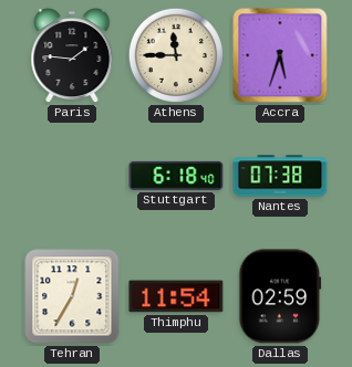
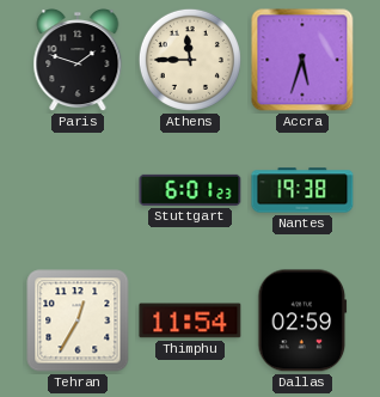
Paris: 1:46 -> 1:48 (78, 61)
Stuttgart: 6:18 -> 6:01 (190, 190)
Nantes: 07:38 -> 19:38 (302, 190)
